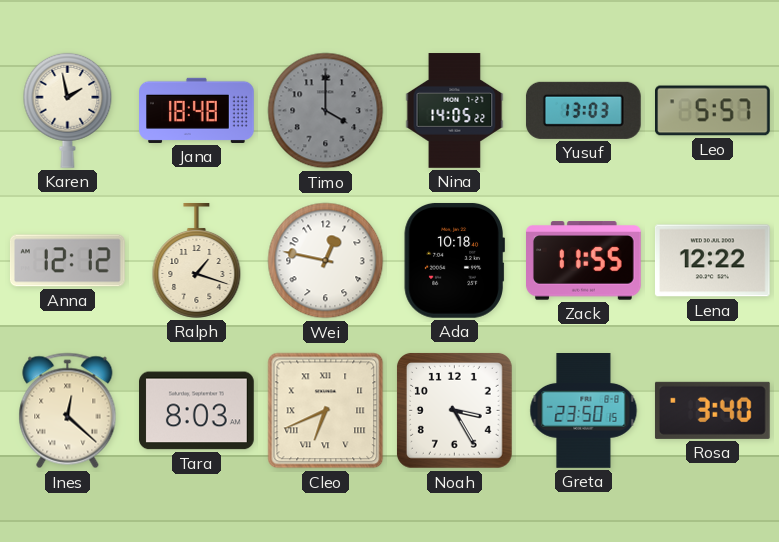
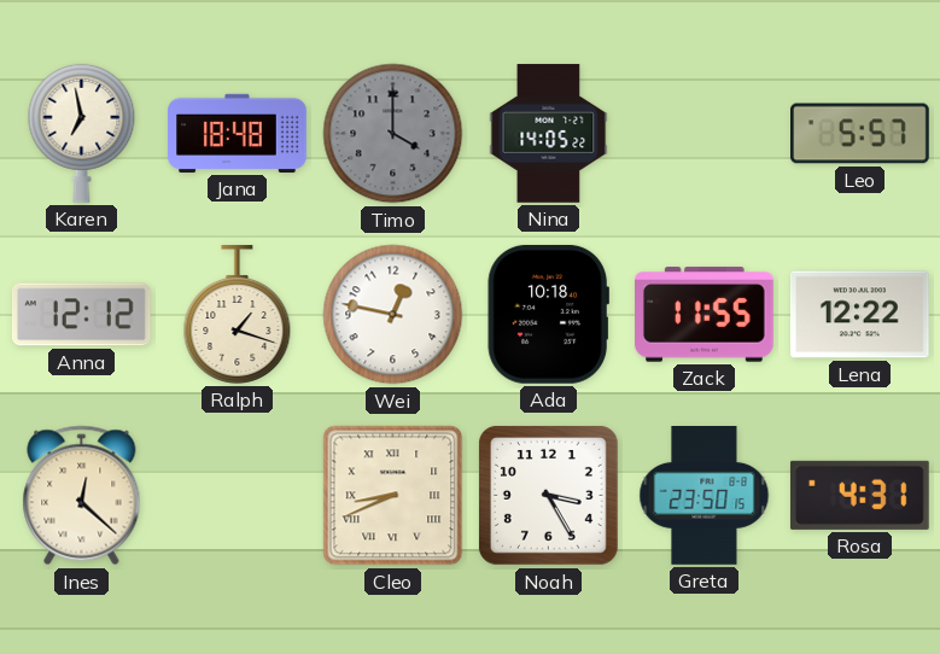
Karen: 1:58 -> 6:58 (82, 133)
Yusuf: 13:03 -> none (583, 110)
Tara: 8:03 -> none (197, 411)
Cleo: 6:41 -> 8:41 (393, 496)
Rosa: 3:40 -> 4:31 (859, 495)
